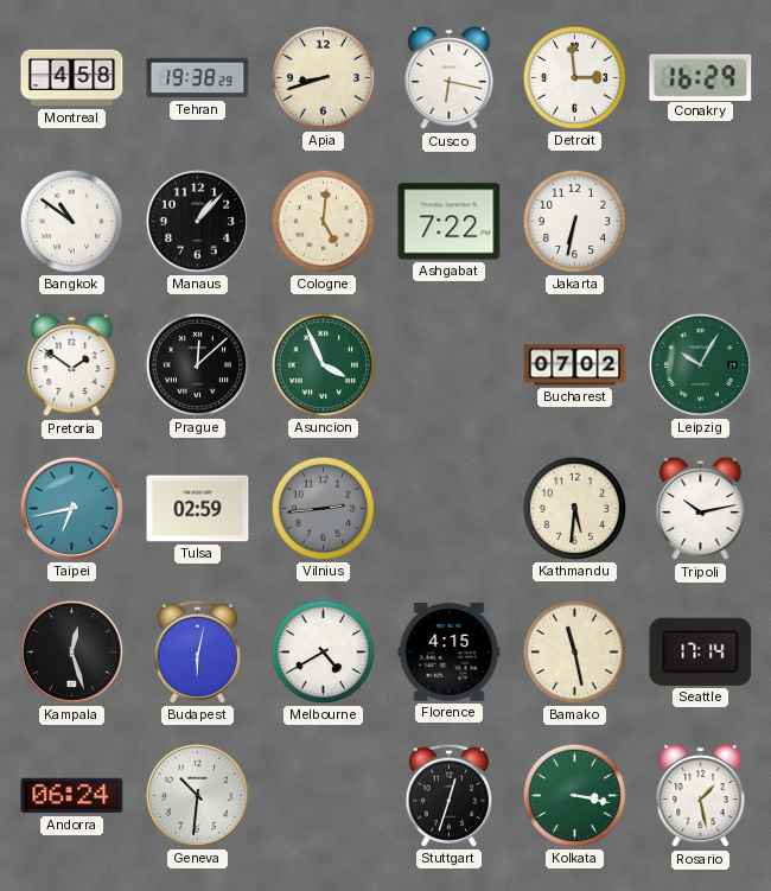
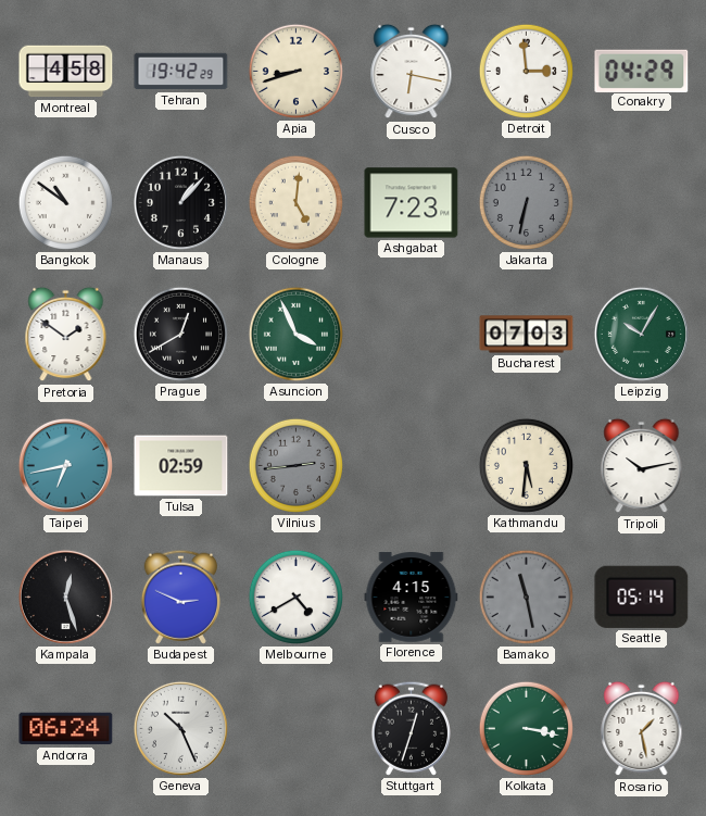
Tehran: 19:38 -> 19:42 (181, 72)
Conakry: 16:29 -> 04:29 (642, 71)
Ashgabat: 7:22 -> 7:23 (412, 203)
Jakarta dial: white -> grey (526, 202)
Prague: 12:08 -> 12:40 (180, 334)
Bucharest: 07:02 -> 07:03 (527, 335)
Budapest: 6:02 -> 2:49 (180, 597)
Bamako dial: cream -> grey (526, 597)
Seattle: 17:14 -> 05:14 (642, 597)
Geneva: 10:31 -> 10:26 (180, 728)
